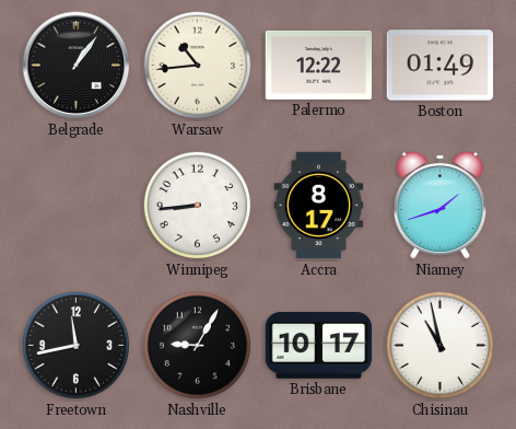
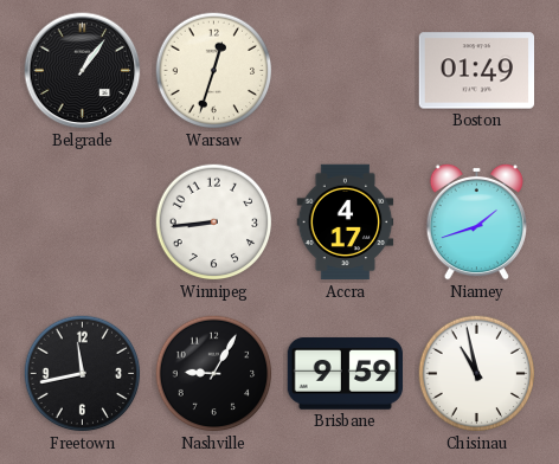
Warsaw: 10:44 -> 12:33 (214, 71)
Palermo: 12:22 -> none (319, 65)
Accra: 8:17 -> 4:17 (346, 223)
Brisbane: 10:17 -> 9:59 (346, 374)
